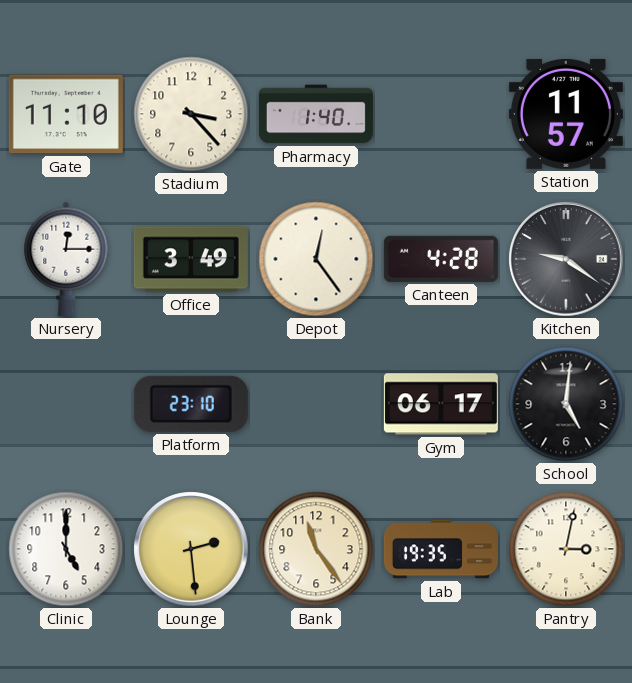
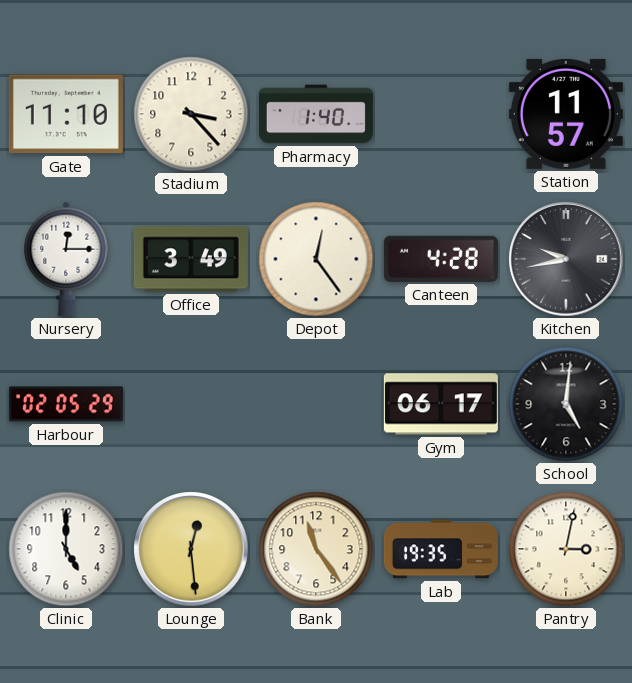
Kitchen: 9:21 -> 9:43 (566, 259)
Harbour: none -> 02:05 (66, 404)
Platform: 23:10 -> none (191, 404)
Lounge: 2:29 -> 12:29 (191, 549)
